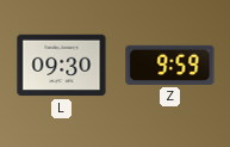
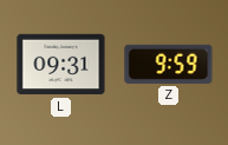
L: 09:30 -> 09:31 (61, 65)
